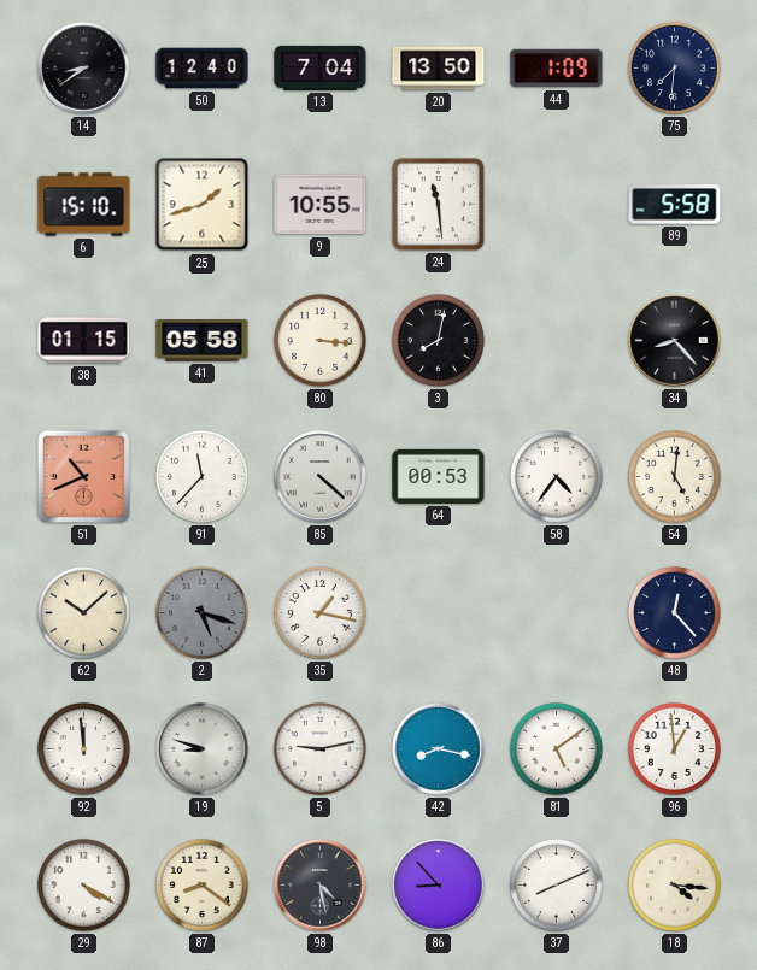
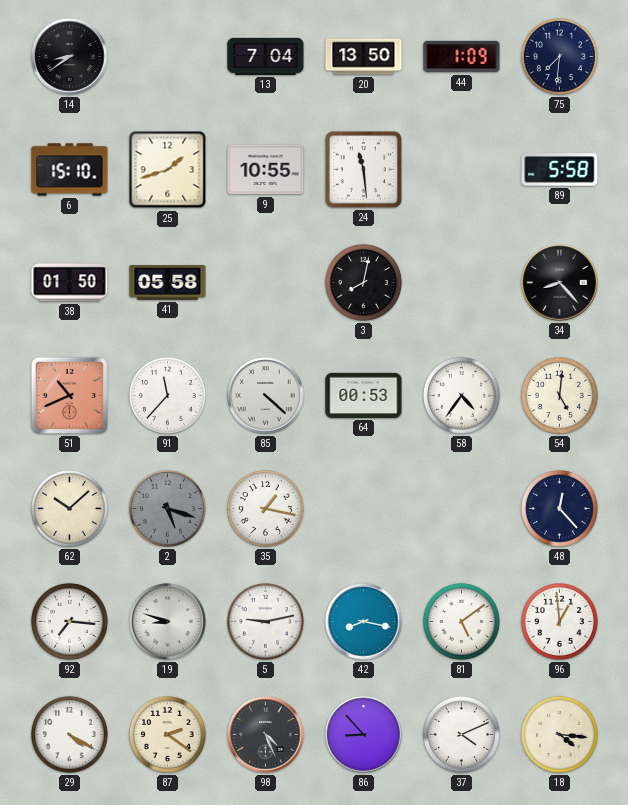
50: 12:40 -> none (203, 69)
38: 01:15 -> 01:50 (70, 283)
80: 3:16 -> none (319, 340)
92: 11:59 -> 7:16 (69, 621)
87: 8:21 -> 2:21 (167, 734)
98: 4:28 -> 4:26 (266, 735)
37: 8:11 -> 4:11 (461, 734)
